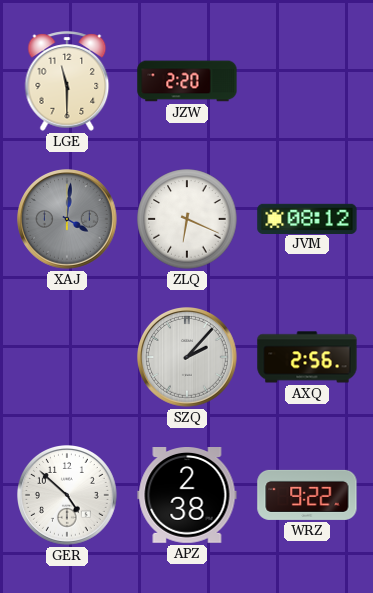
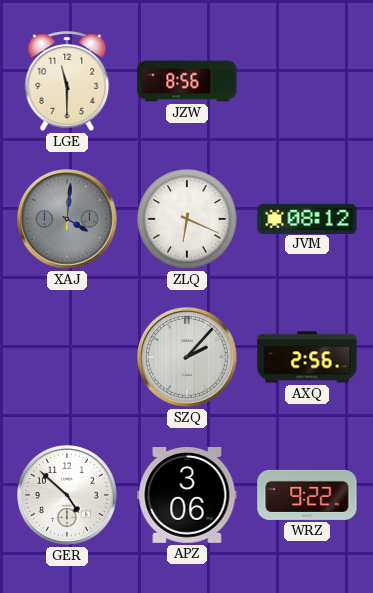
JZW: 2:20 -> 8:56 (187, 81)
APZ: 2:38 -> 3:06 (187, 496)
